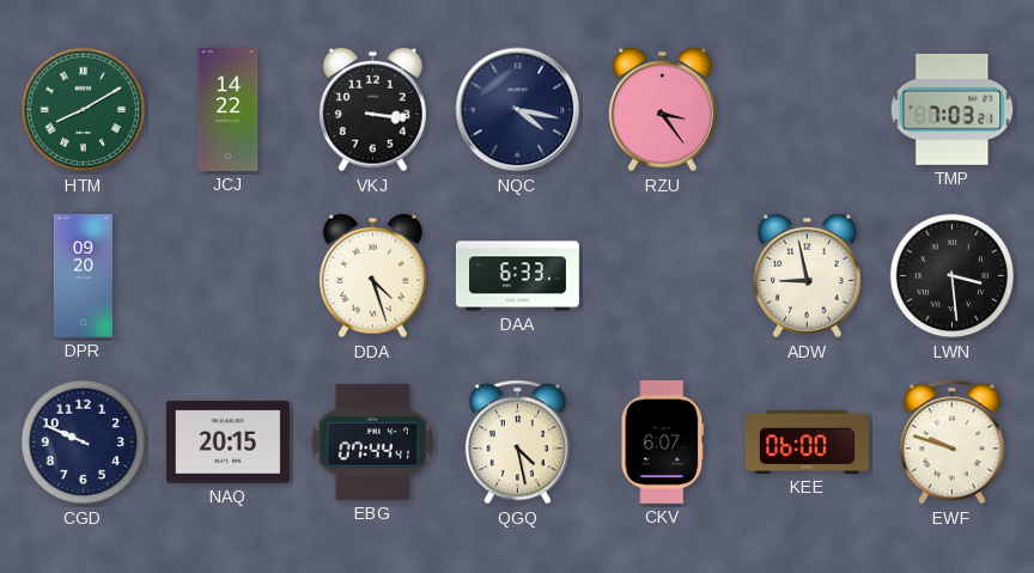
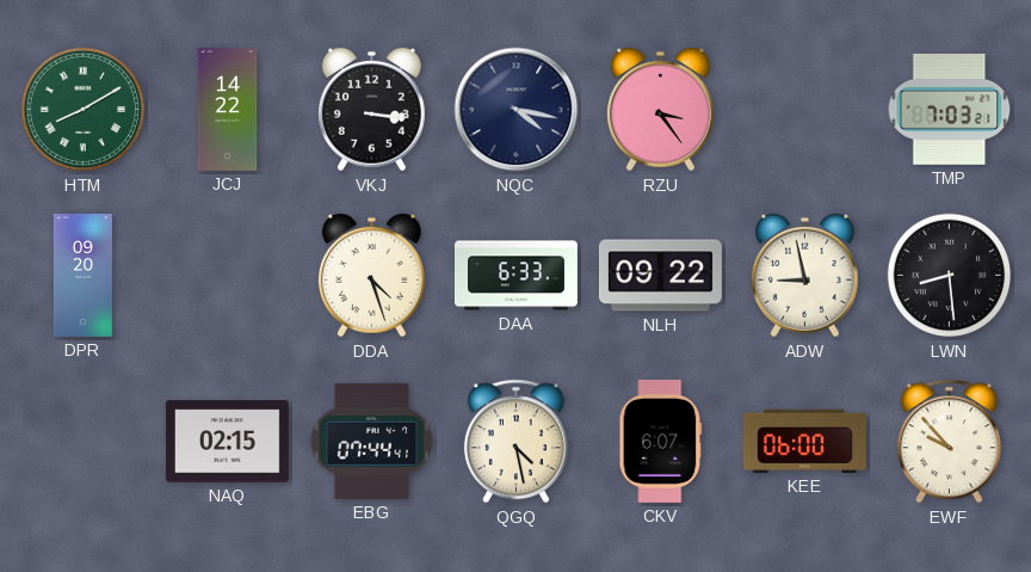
NLH: none -> 09:22 (660, 276)
LWN: 3:29 -> 8:29 (950, 276)
CGD: 9:49 -> none (84, 443)
NAQ: 20:15 -> 02:15 (227, 442)
EWF: 9:48 -> 9:53 (949, 442)
